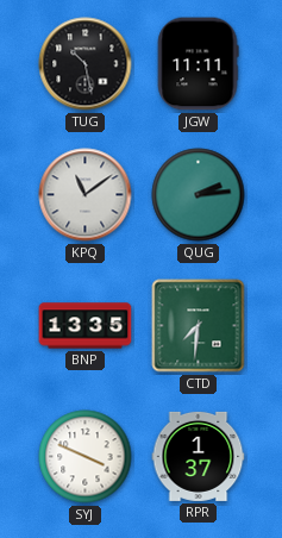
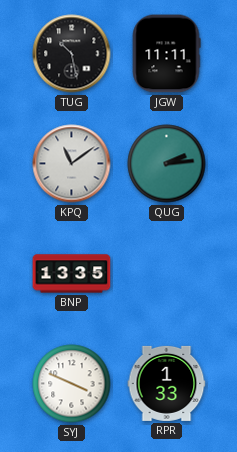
CTD: 7:31 -> none (199, 326)
RPR: 1:37 -> 1:33 (167, 383)
